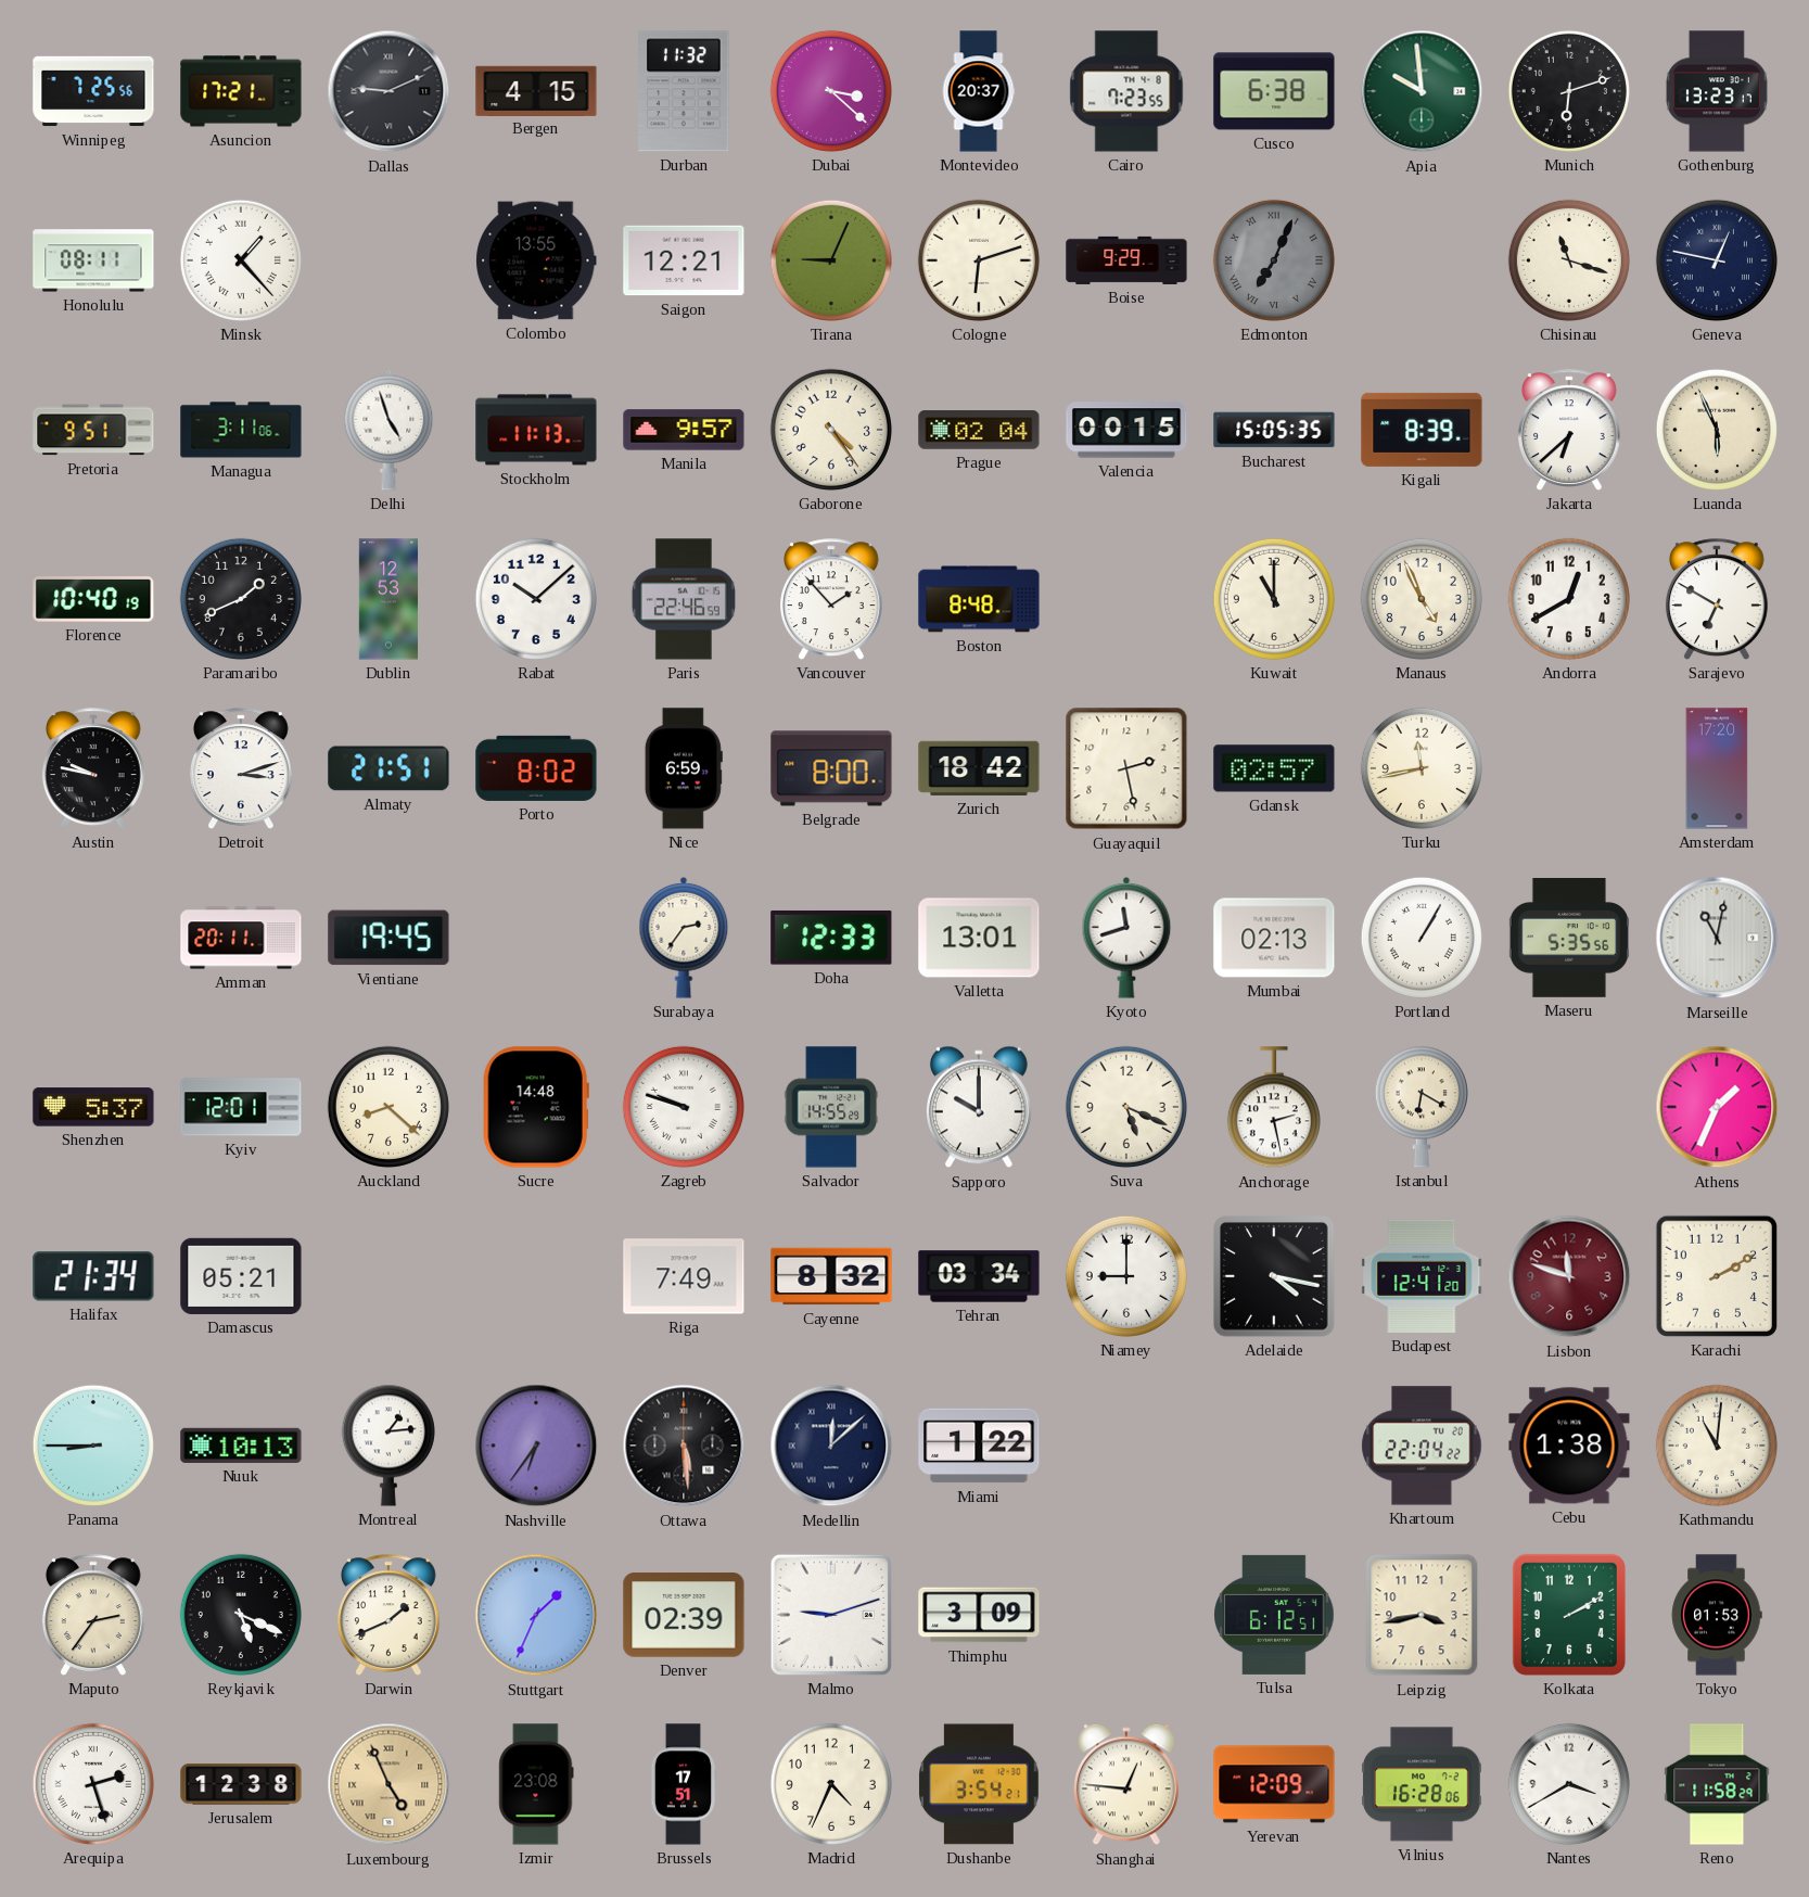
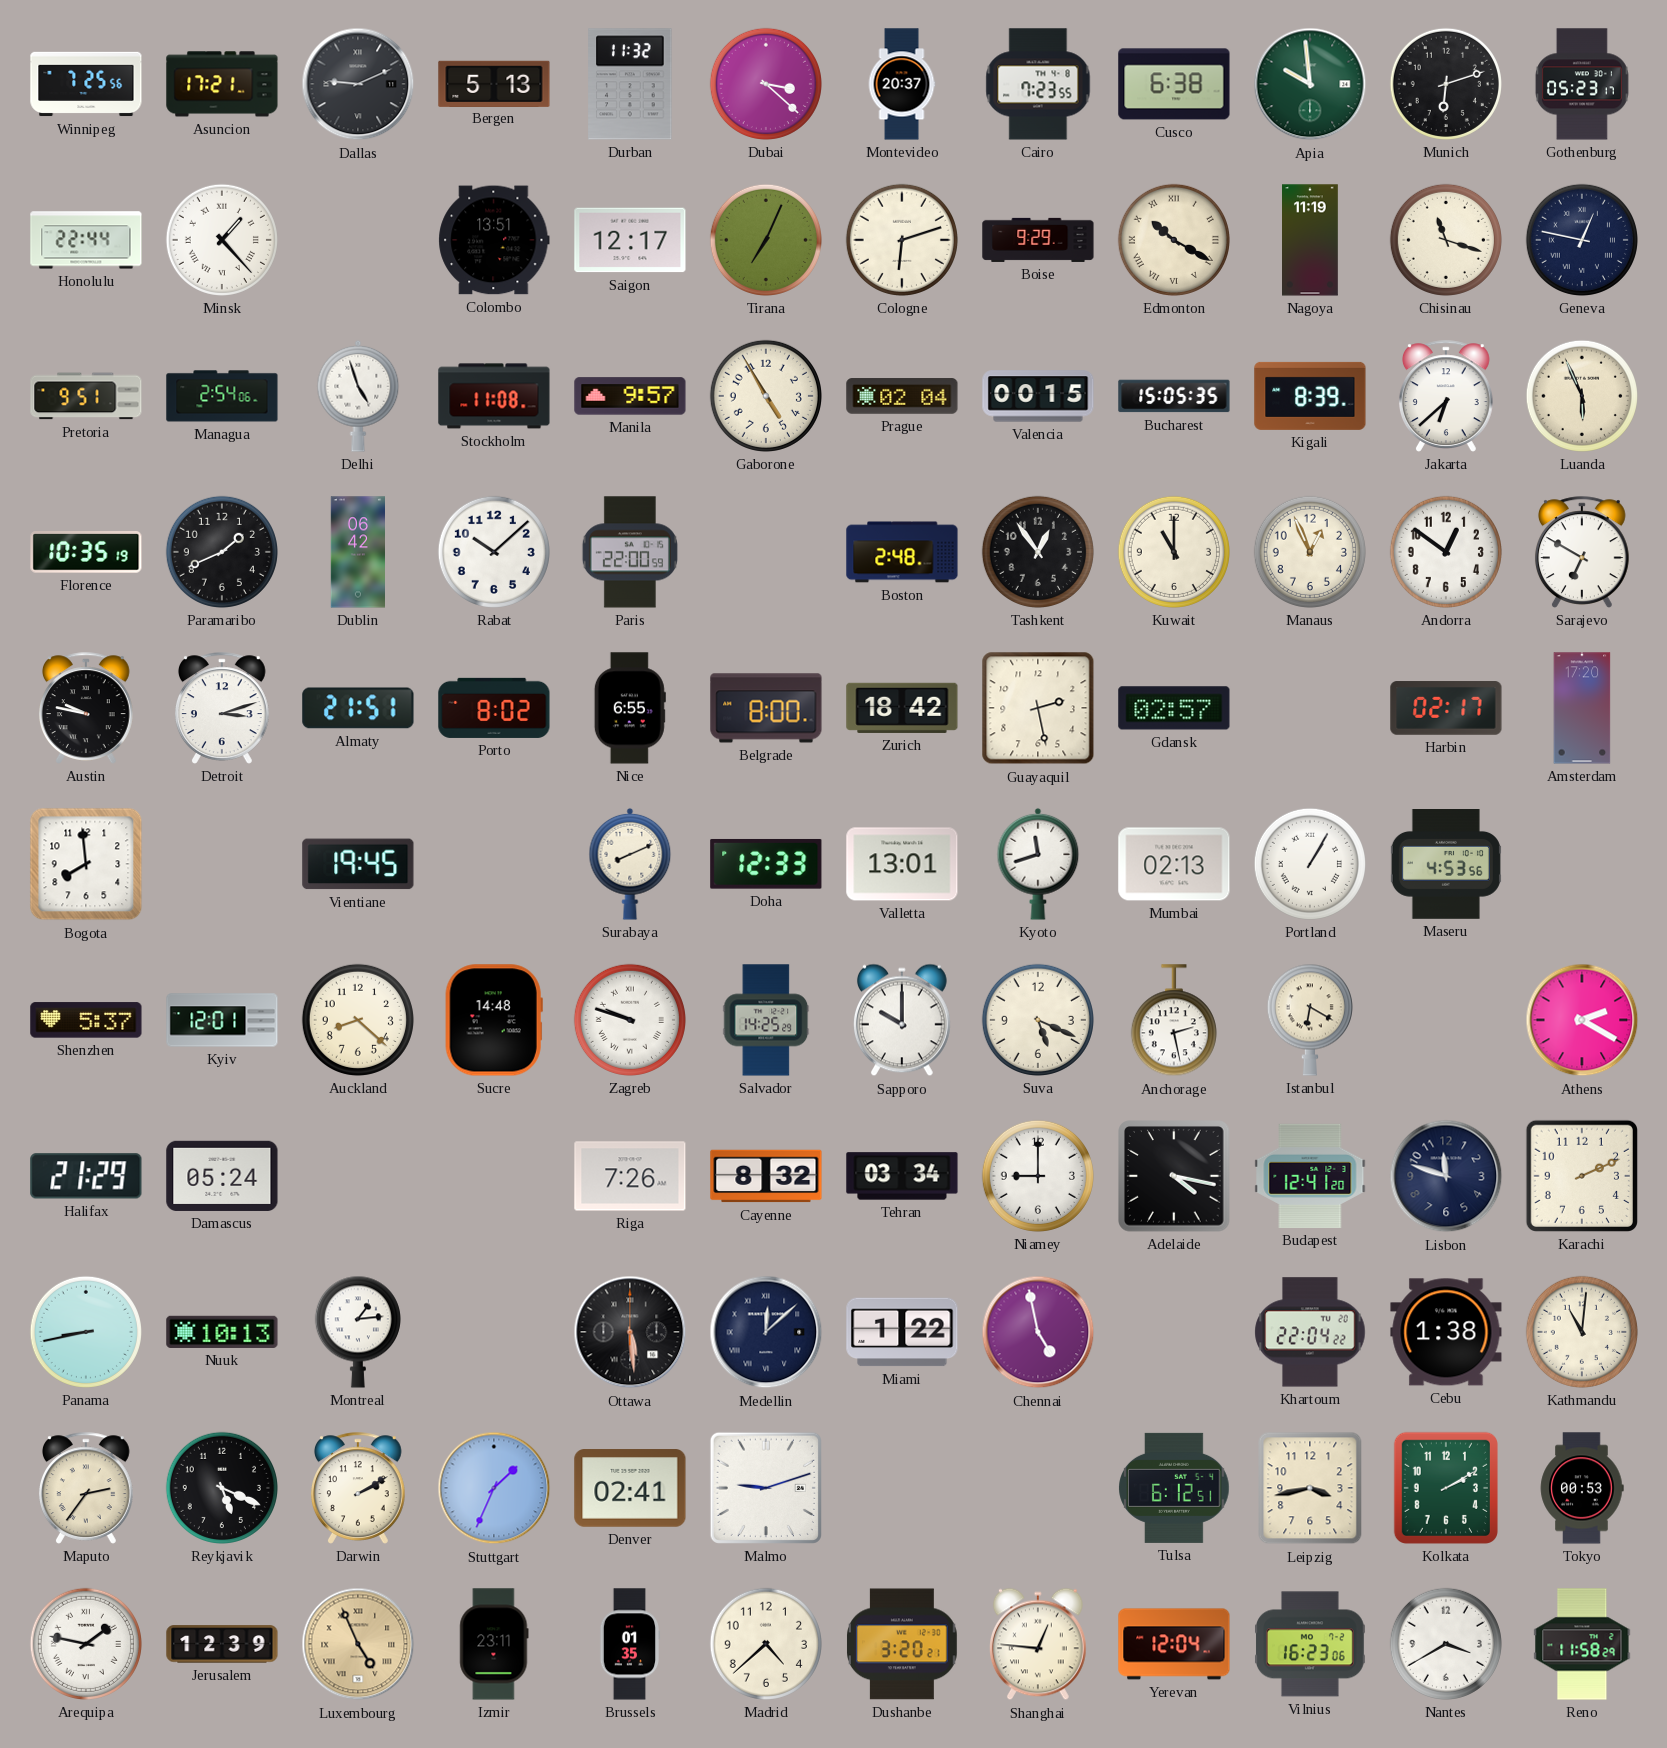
Bergen: 4:15 -> 5:13 (494, 83)
Gothenburg: 13:23 -> 05:23 (1582, 84)
Honolulu: 08:11 -> 22:44 (86, 240)
Colombo: 13:55 -> 13:51 (494, 240)
Saigon: 12:21 -> 12:17 (630, 240)
Tirana: 9:04 -> 7:04 (766, 240)
Edmonton: 7:04 -> 10:20 (1174, 240)
Edmonton dial: grey -> cream (1174, 240)
Nagoya: none -> 11:19 (1311, 240)
Managua: 3:11 -> 2:54 (222, 396)
Stockholm: 11:13 -> 11:08 (494, 396)
Gaborone: 4:24 -> 4:55 (766, 396)
Florence: 10:40 -> 10:35 (86, 553)
Dublin: 12:53 -> 06:42 (357, 552)
Paris: 22:46 -> 22:00 (630, 552)
Vancouver: 1:53 -> none (831, 599)
Boston: 8:48 -> 2:48 (902, 552)
Tashkent: none -> 12:54 (1038, 552)
Manaus: 4:56 -> 12:56 (1310, 552)
Andorra: 12:40 -> 12:51 (1446, 552)
Nice: 6:59 -> 6:55 (630, 708)
Turku: 11:43 -> none (1422, 768)
Harbin: none -> 02:17 (1446, 708)
Bogota: none -> 7:59 (86, 864)
Amman: 20:11 -> none (241, 938)
Surabaya: 2:36 -> 8:11 (630, 864)
Maseru: 5:35 -> 4:53 (1446, 865)
Marseille: 11:02 -> none (1717, 938)
Salvador: 14:55 -> 14:25 (766, 1020)
Athens: 1:34 -> 2:20 (1582, 1020)
Halifax: 21:34 -> 21:29 (86, 1176)
Damascus: 05:21 -> 05:24 (222, 1176)
Riga: 7:49 -> 7:26 (630, 1176)
Lisbon dial: burgundy -> navy (1446, 1176)
Karachi: 2:10 -> 2:11 (1582, 1176)
Panama: 8:45 -> 8:43 (86, 1332)
Nashville: 6:36 -> none (536, 1446)
Chennai: none -> 4:58 (1038, 1332)
Darwin: 1:41 -> 2:10 (358, 1488)
Denver: 02:39 -> 02:41 (630, 1488)
Thimphu: 3:09 -> none (979, 1615)
Tokyo: 01:53 -> 00:53 (1582, 1488)
Arequipa: 2:27 -> 1:47 (86, 1644)
Jerusalem: 12:38 -> 12:39 (222, 1644)
Izmir: 23:08 -> 23:11 (494, 1644)
Brussels: 17:51 -> 01:35 (630, 1644)
Madrid: 4:34 -> 4:38 (766, 1644)
Dushanbe: 3:54 -> 3:20 (903, 1644)
Yerevan: 12:09 -> 12:04 (1174, 1644)
Vilnius: 16:28 -> 16:23 (1311, 1644)
